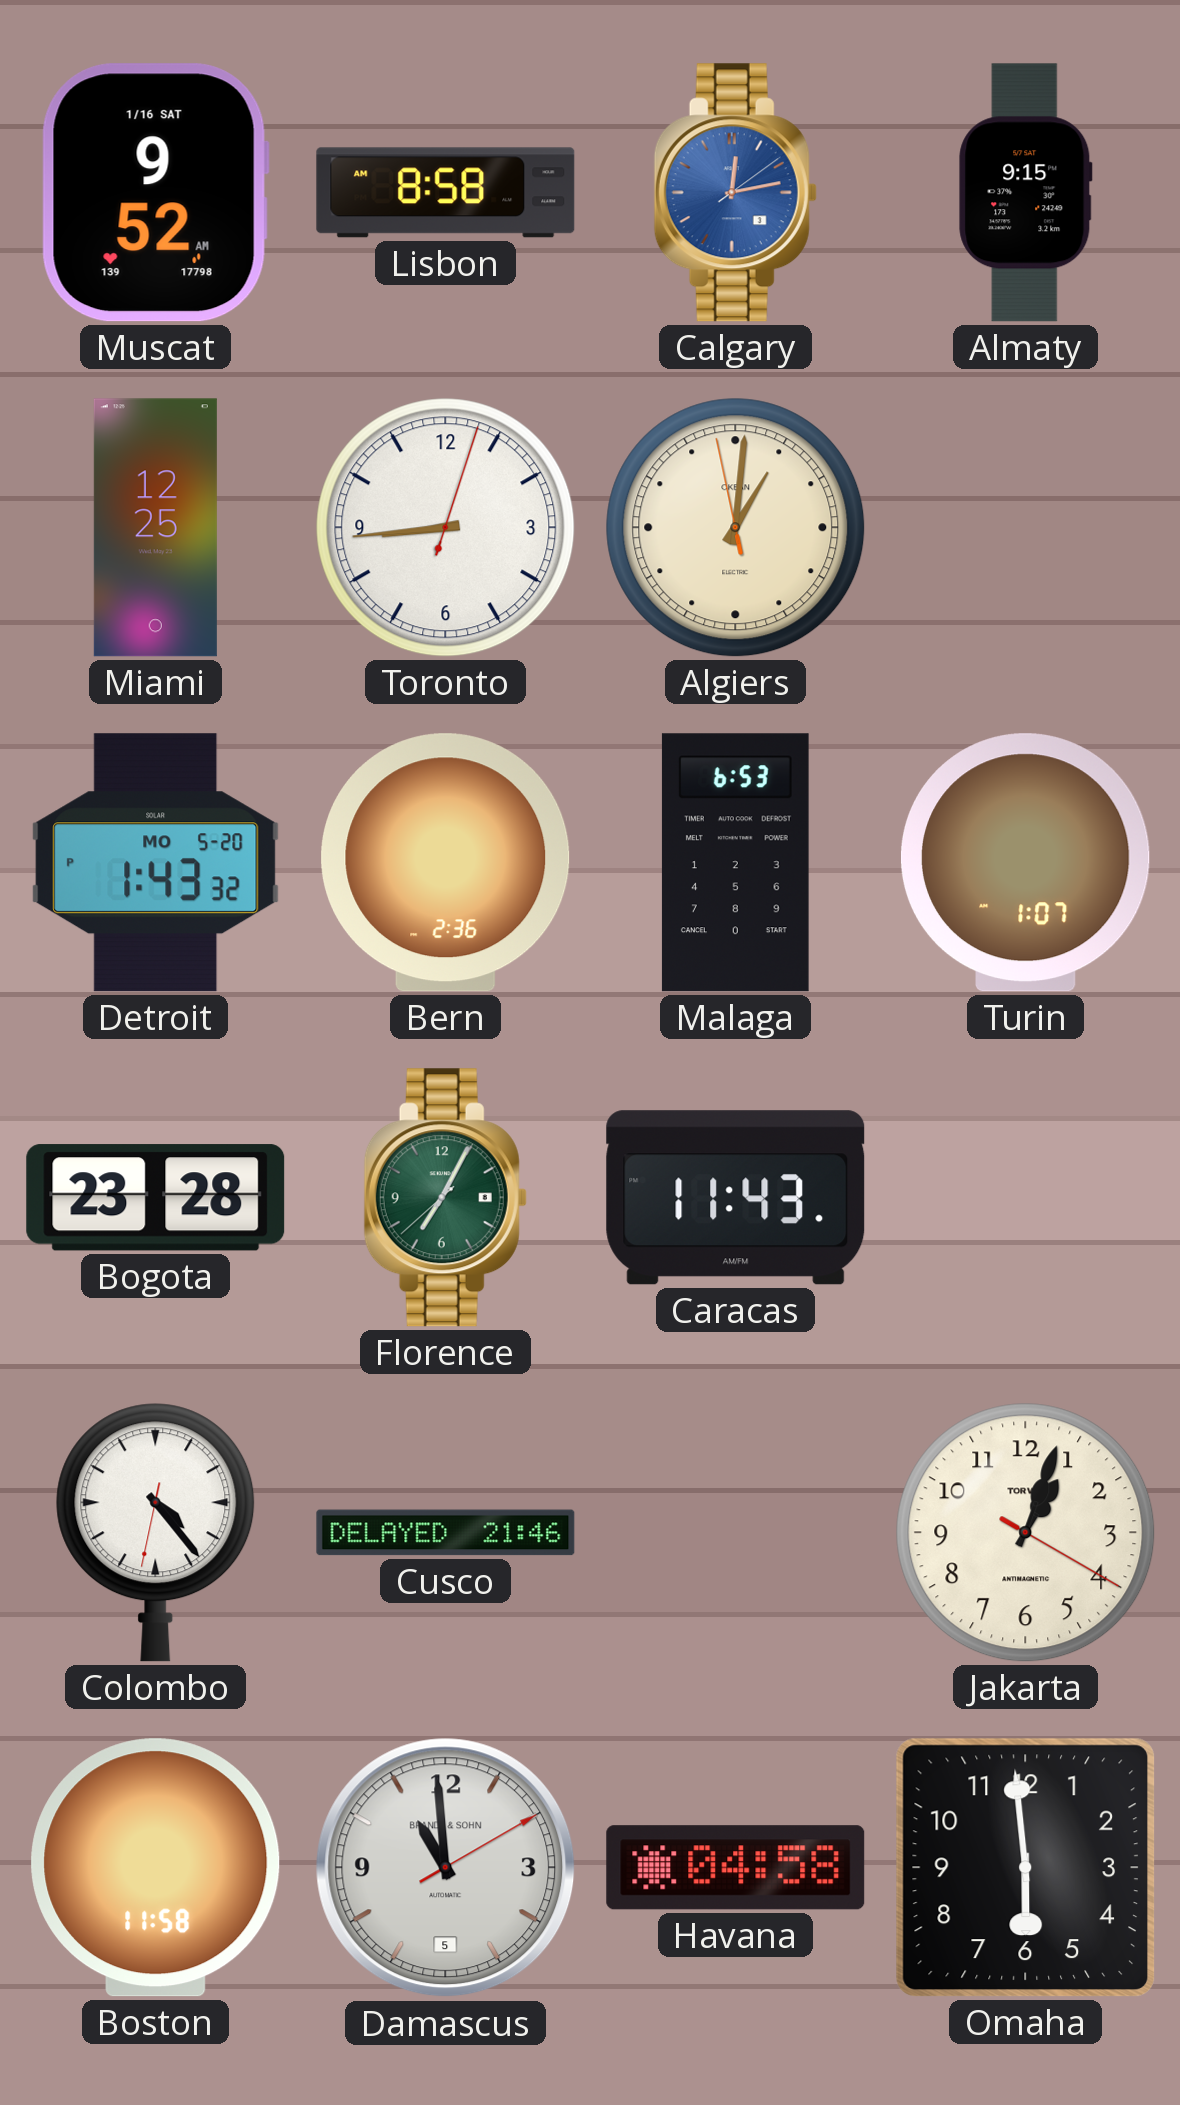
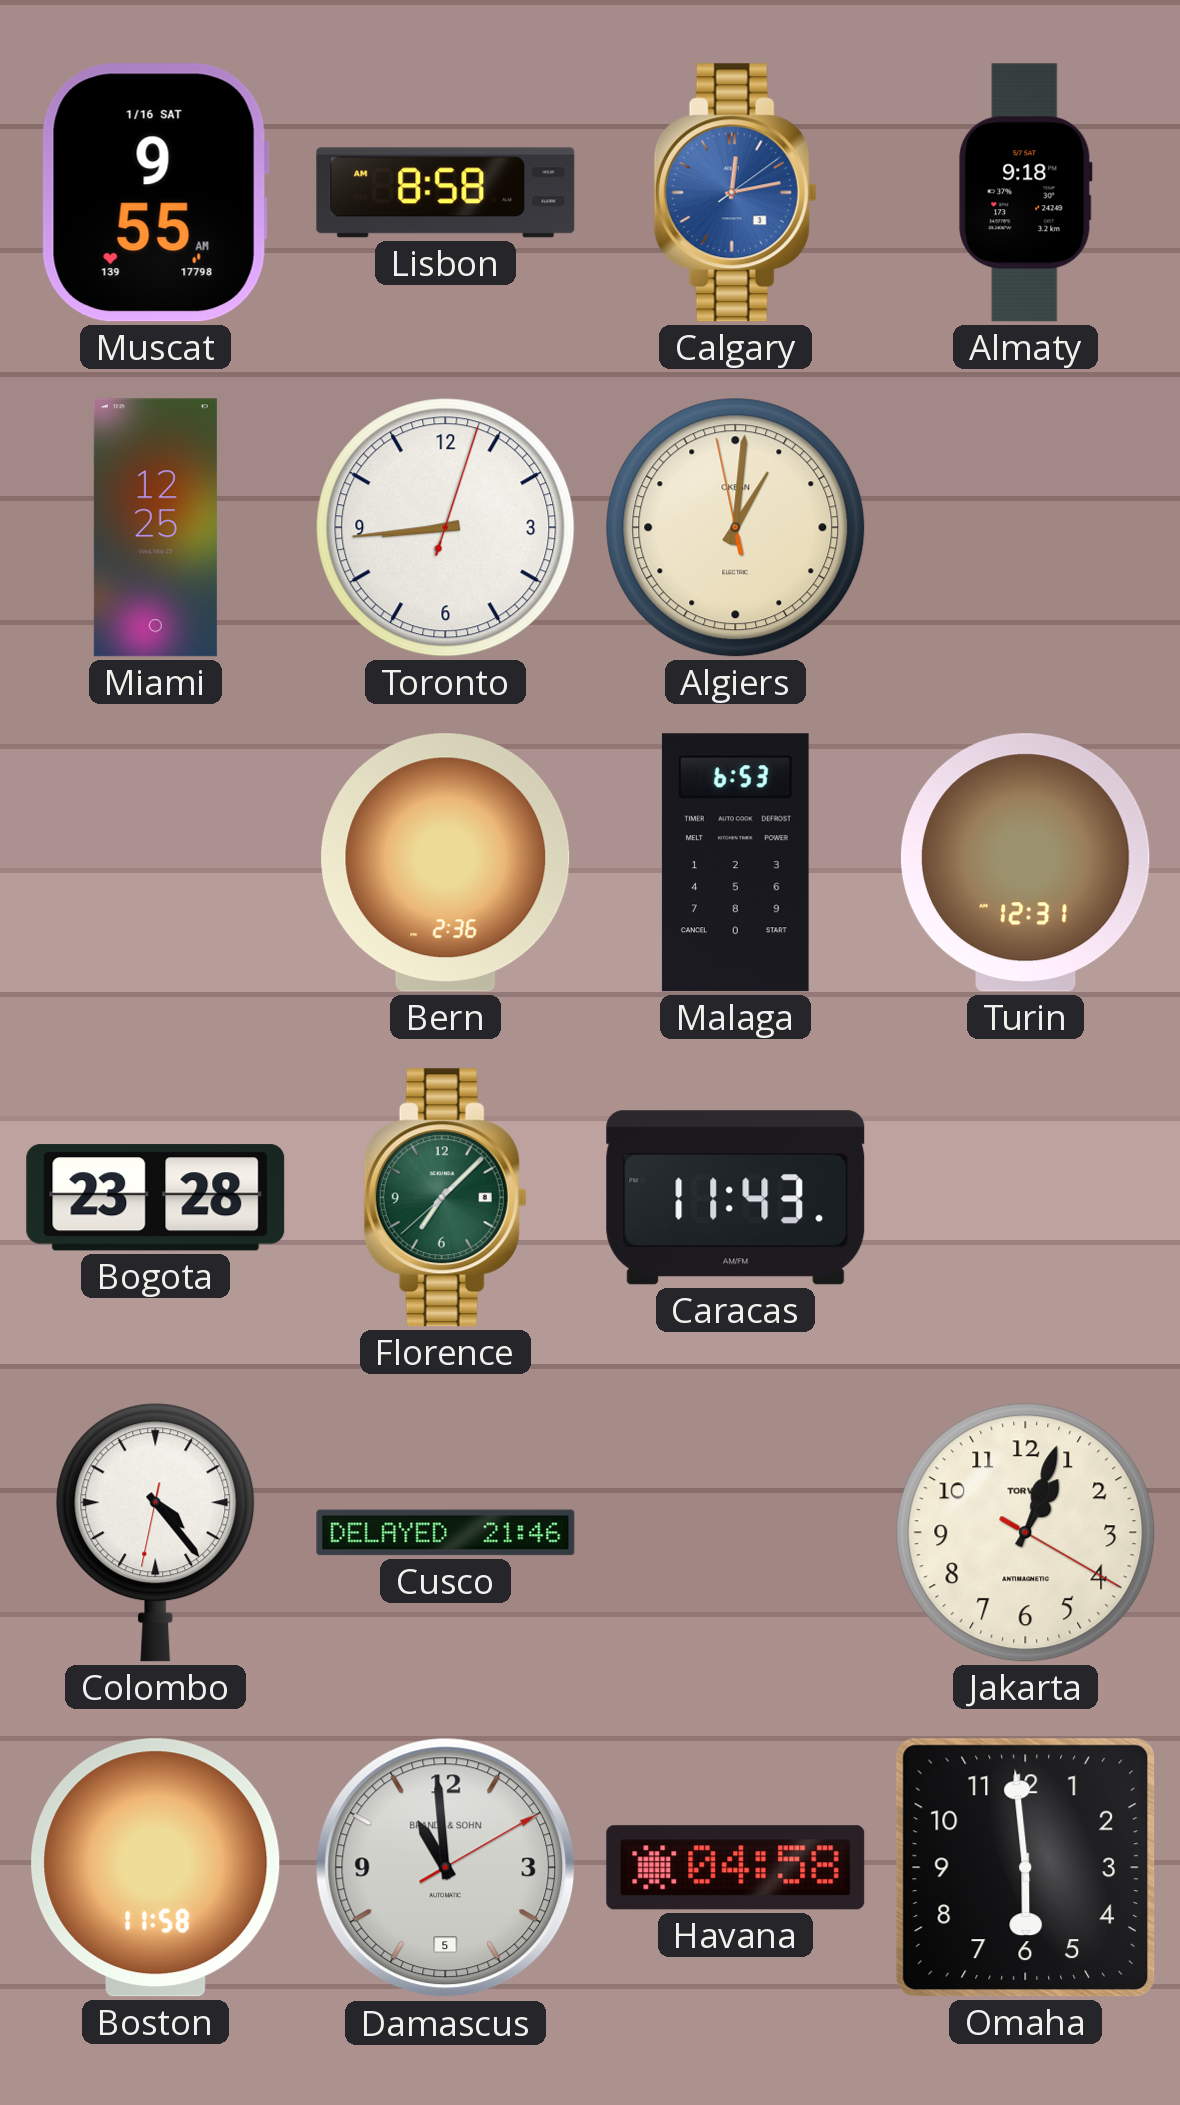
Muscat: 9:52 -> 9:55 (155, 193)
Almaty: 9:15 -> 9:18 (1026, 193)
Detroit: 1:43 -> none (156, 863)
Turin: 1:07 -> 12:31 (1025, 863)
Florence: 7:04 -> 7:07 (445, 1198)
